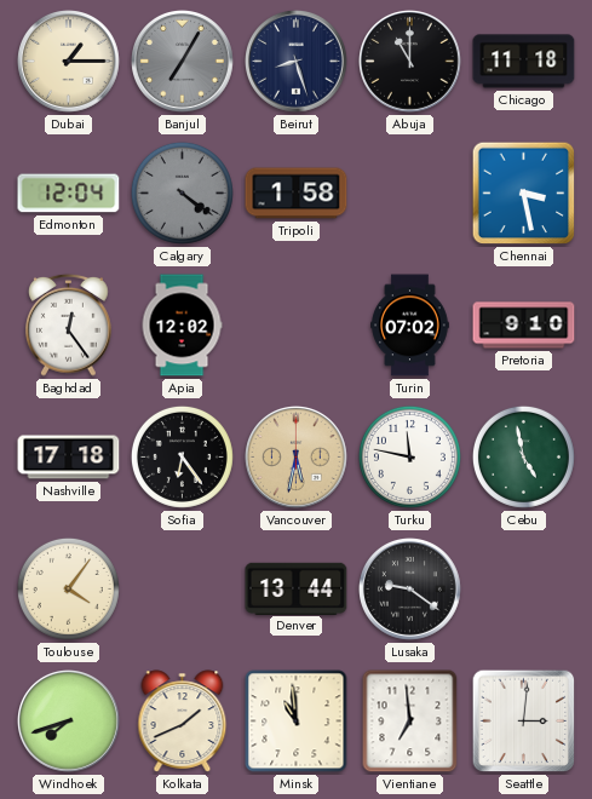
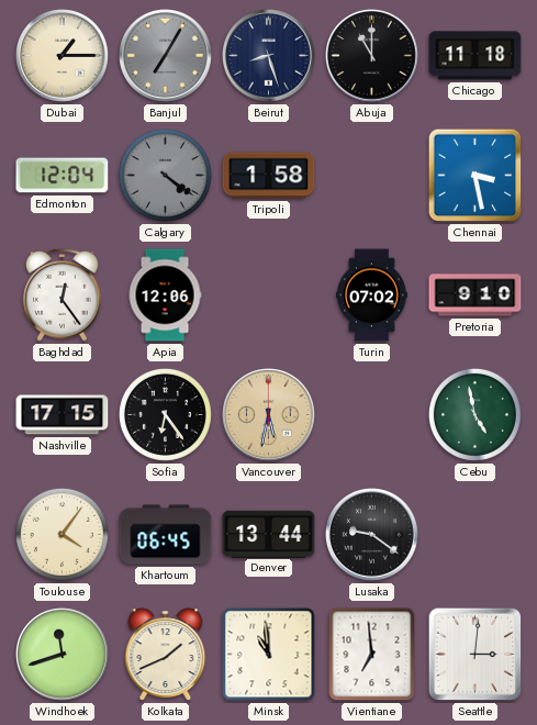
Apia: 12:02 -> 12:06 (165, 295)
Nashville: 17:18 -> 17:15 (63, 415)
Turku: 11:47 -> none (409, 456)
Khartoum: none -> 06:45 (166, 535)
Windhoek: 7:42 -> 11:42 (63, 655)
